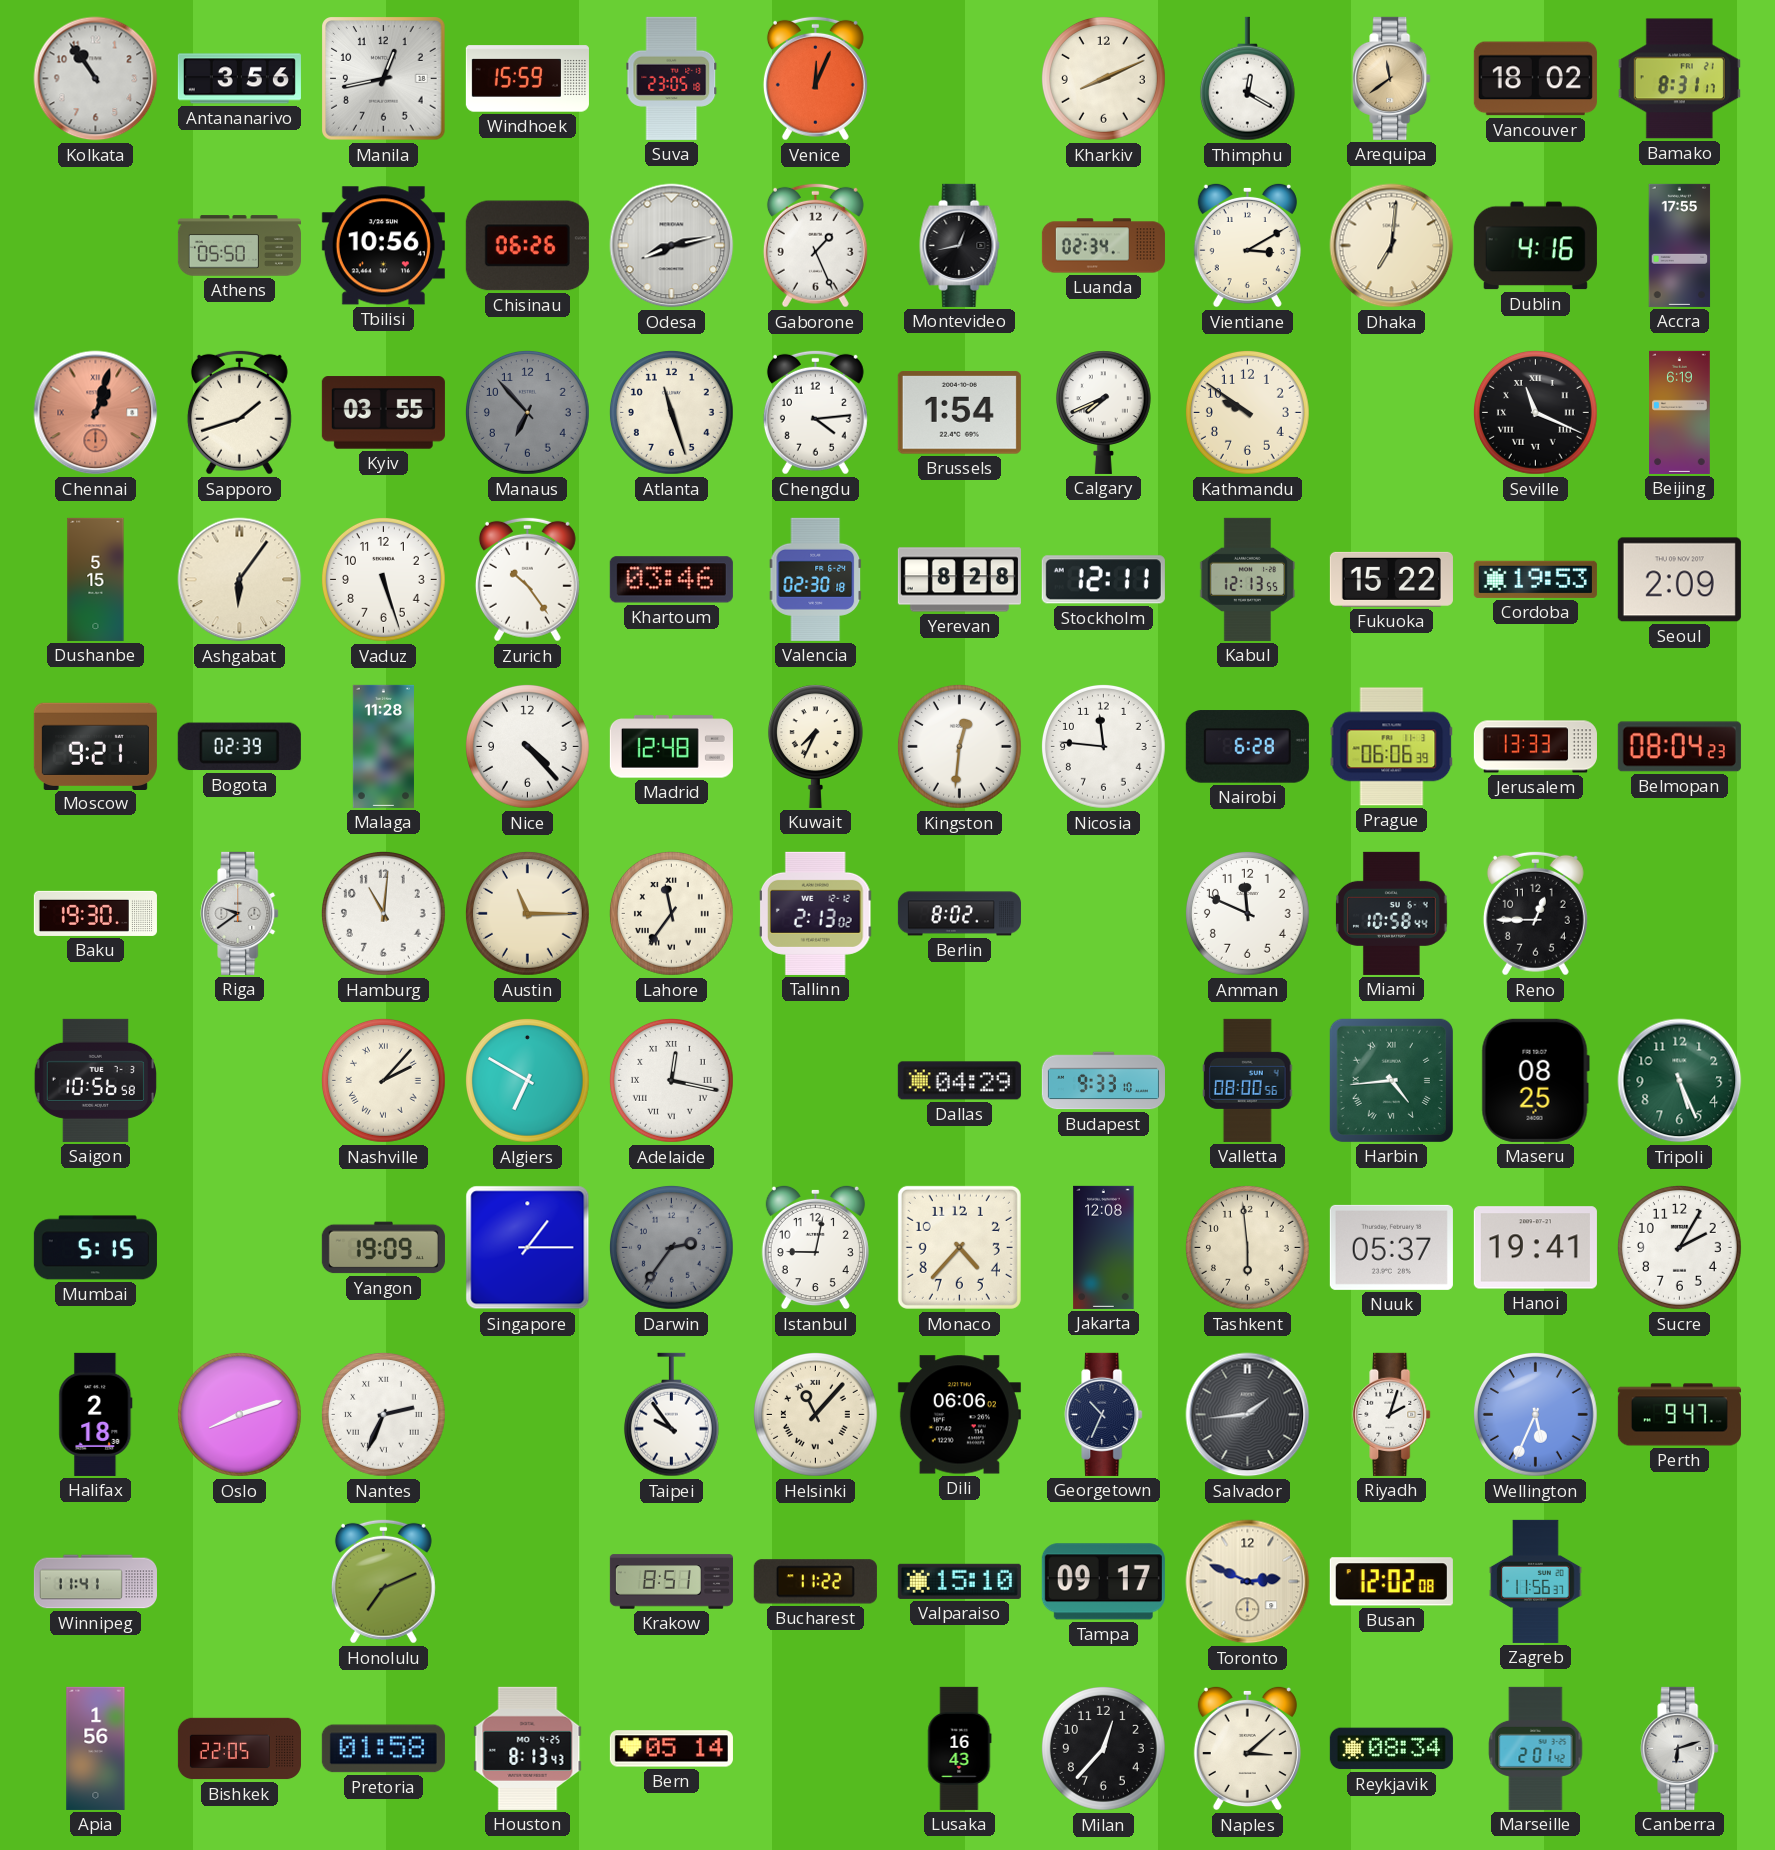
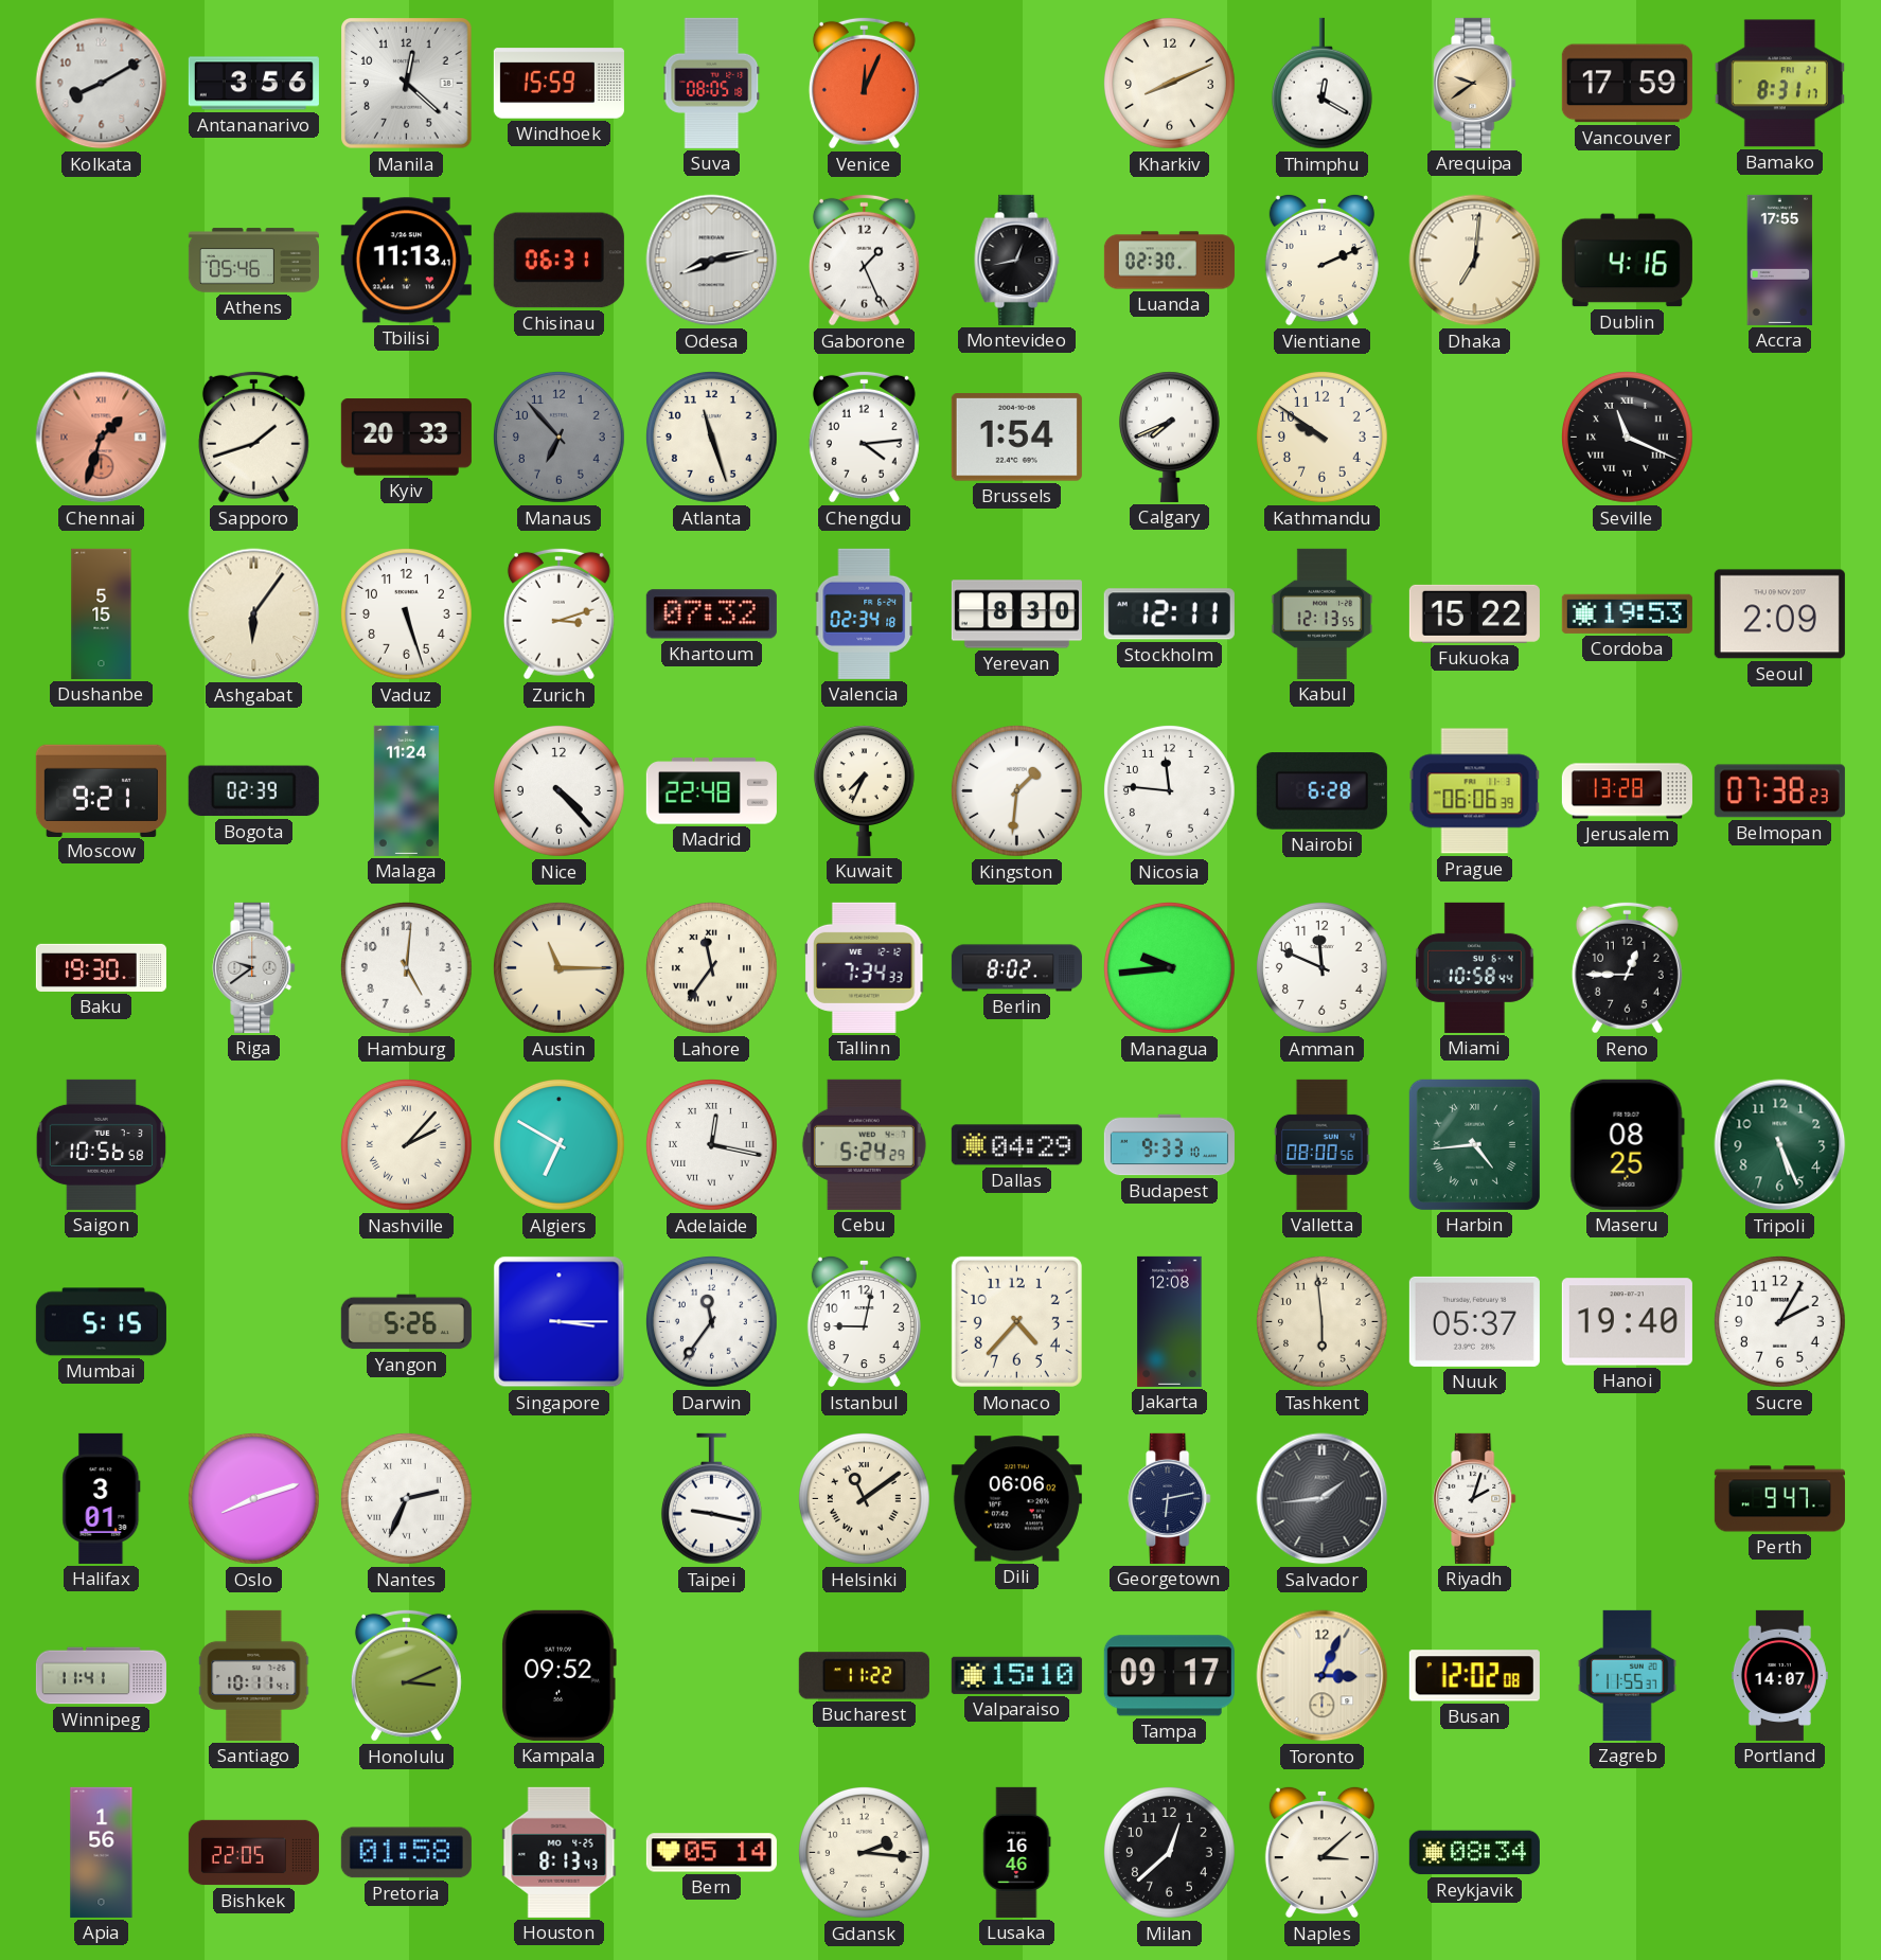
Kolkata: 10:54 -> 8:10 (102, 84)
Manila: 12:43 -> 12:22 (407, 84)
Suva: 23:05 -> 08:05 (712, 83)
Arequipa: 11:39 -> 9:39 (1475, 83)
Vancouver: 18:02 -> 17:59 (1627, 84)
Athens: 05:50 -> 05:46 (253, 261)
Tbilisi: 10:56 -> 11:13 (406, 261)
Chisinau: 06:26 -> 06:31 (558, 261)
Luanda: 02:34 -> 02:30 (1169, 261)
Vientiane: 3:10 -> 2:11 (1321, 260)
Chennai: 1:03 -> 1:33 (102, 438)
Kyiv: 03:55 -> 20:33 (406, 438)
Beijing: 6:19 -> none (1680, 412)
Zurich: 10:24 -> 3:12 (558, 613)
Khartoum: 03:46 -> 07:32 (711, 614)
Valencia: 02:30 -> 02:34 (865, 613)
Yerevan: 8:28 -> 8:30 (1016, 614)
Malaga: 11:28 -> 11:24 (406, 790)
Madrid: 12:48 -> 22:48 (711, 791)
Kingston: 12:31 -> 1:31 (1017, 791)
Jerusalem: 13:33 -> 13:28 (1627, 791)
Belmopan: 08:04 -> 07:38 (1779, 791)
Hamburg: 11:01 -> 5:01 (407, 968)
Tallinn: 2:13 -> 7:34 (865, 967)
Managua: none -> 9:44 (1170, 968)
Cebu: none -> 5:24 (864, 1144)
Yangon: 19:09 -> 5:26 (406, 1322)
Singapore: 1:15 -> 3:15 (560, 1322)
Darwin: 2:36 -> 11:36 (712, 1322)
Darwin dial: grey -> white (712, 1322)
Hanoi: 19:41 -> 19:40 (1627, 1322)
Halifax: 2:18 -> 3:01 (102, 1498)
Taipei: 9:54 -> 9:17 (711, 1499)
Helsinki: 11:07 -> 11:09 (865, 1499)
Georgetown: 10:34 -> 6:13 (1170, 1498)
Wellington: 5:34 -> none (1536, 1415)
Santiago: none -> 10:11 (254, 1675)
Honolulu: 7:11 -> 3:11 (406, 1675)
Kampala: none -> 09:52 (558, 1675)
Krakow: 8:51 -> none (671, 1582)
Toronto: 2:49 -> 3:04 (1323, 1676)
Zagreb: 11:56 -> 11:55 (1628, 1675)
Portland: none -> 14:07 (1779, 1675)
Gdansk: none -> 2:16 (865, 1853)
Lusaka: 16:43 -> 16:46 (1017, 1852)
Milan: 12:37 -> 12:38 (1170, 1853)
Marseille: 2:01 -> none (1536, 1748)
Canberra: 6:12 -> none (1680, 1748)
